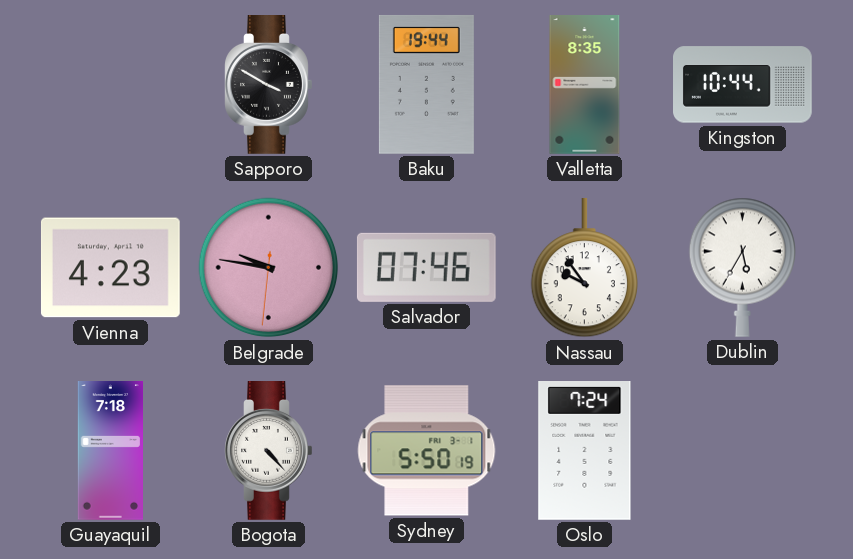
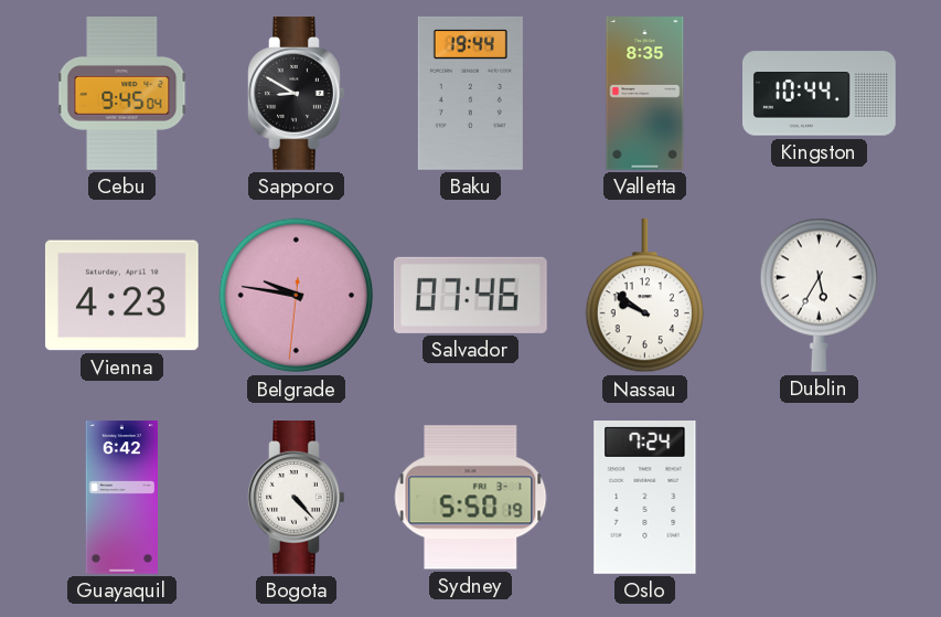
Cebu: none -> 9:45 (122, 94)
Sapporo: 3:50 -> 8:50 (297, 94)
Nassau: 9:54 -> 9:51 (644, 296)
Guayaquil: 7:18 -> 6:42 (122, 498)
